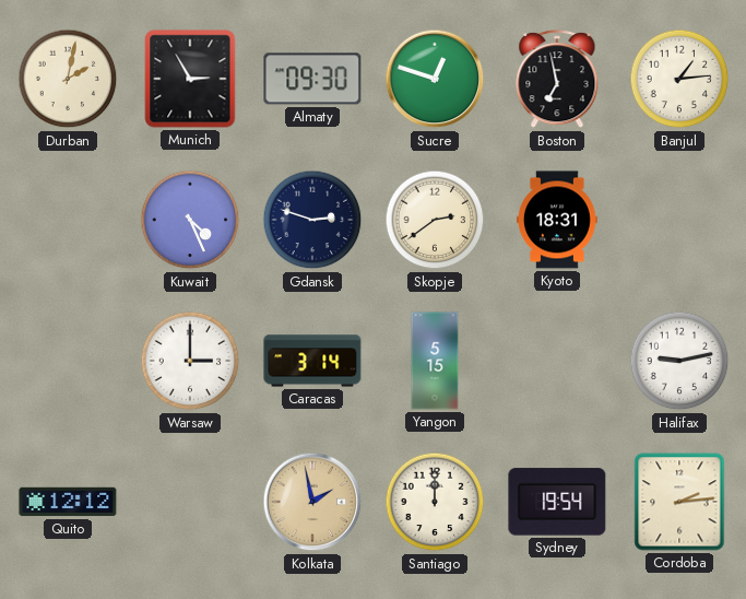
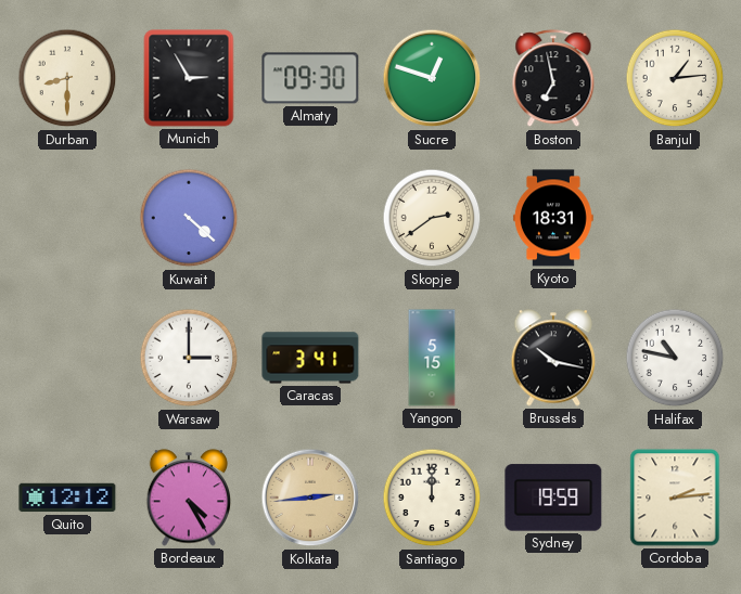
Durban: 2:02 -> 8:30 (67, 78)
Kuwait: 4:26 -> 4:22 (189, 218)
Gdansk: 2:48 -> none (312, 220)
Caracas: 3:14 -> 3:41 (310, 358)
Brussels: none -> 10:17 (553, 358)
Halifax: 9:13 -> 10:47 (675, 358)
Bordeaux: none -> 4:25 (189, 498)
Kolkata: 1:58 -> 2:44 (310, 498)
Sydney: 19:54 -> 19:59 (553, 498)
